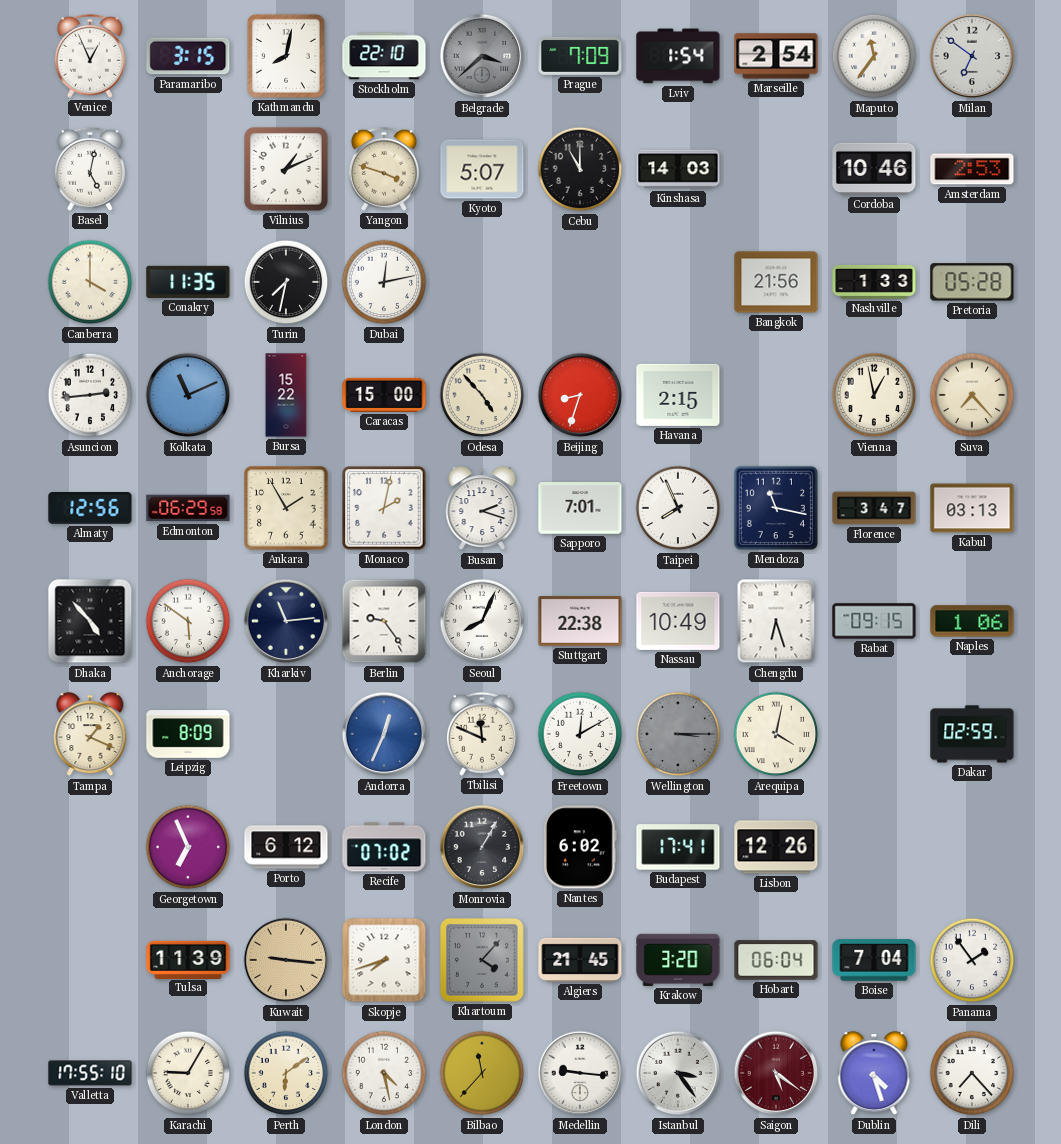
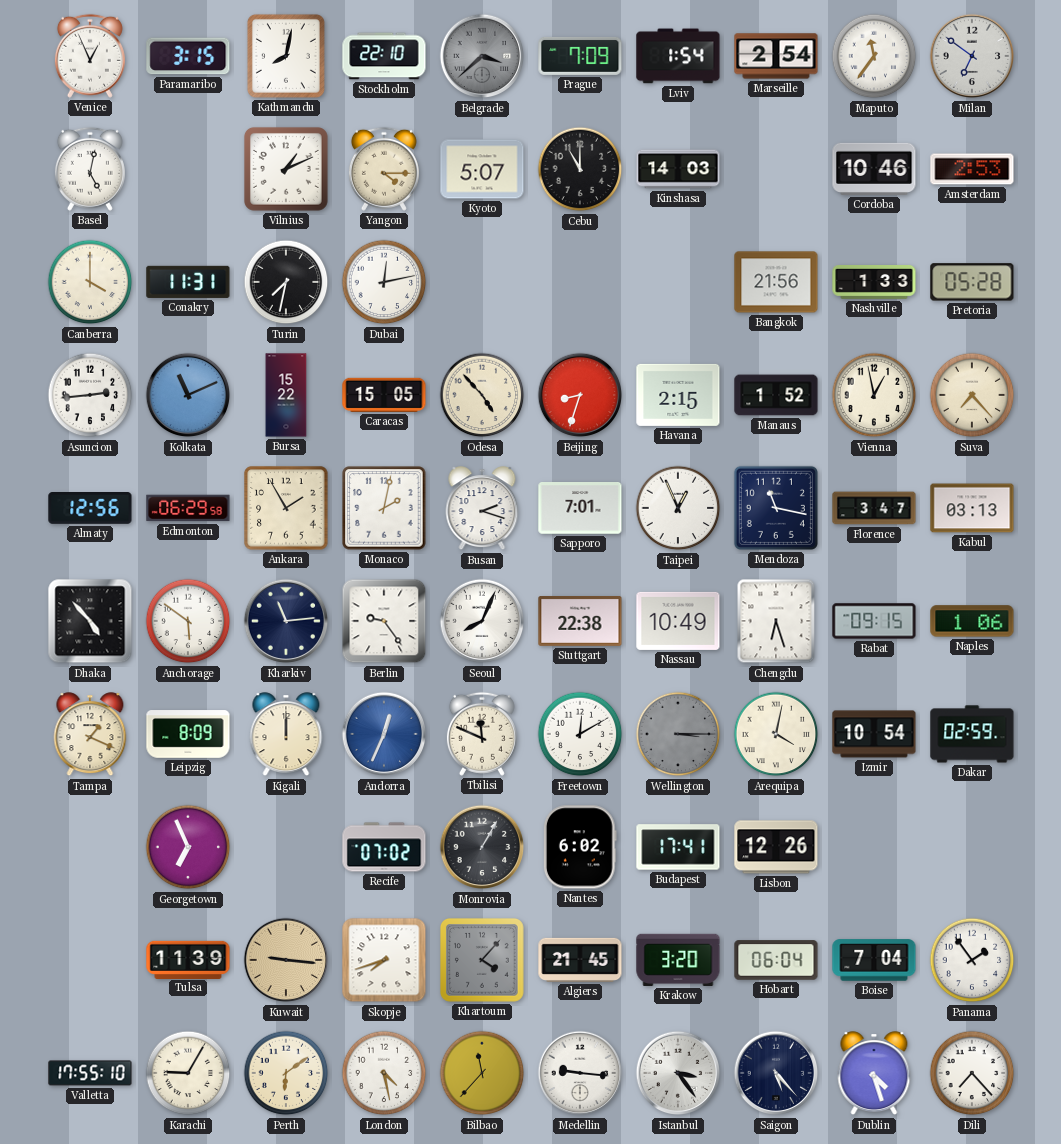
Yangon: 3:48 -> 4:15 (384, 169)
Conakry: 11:35 -> 11:31 (188, 282)
Caracas: 15:00 -> 15:05 (384, 395)
Manaus: none -> 1:52 (776, 395)
Taipei: 7:56 -> 12:56 (678, 508)
Kigali: none -> 12:00 (286, 735)
Izmir: none -> 10:54 (874, 734)
Porto: 6:12 -> none (286, 847)
Saigon: 5:21 -> 5:23 (776, 1073)
Saigon dial: burgundy -> navy (776, 1073)
